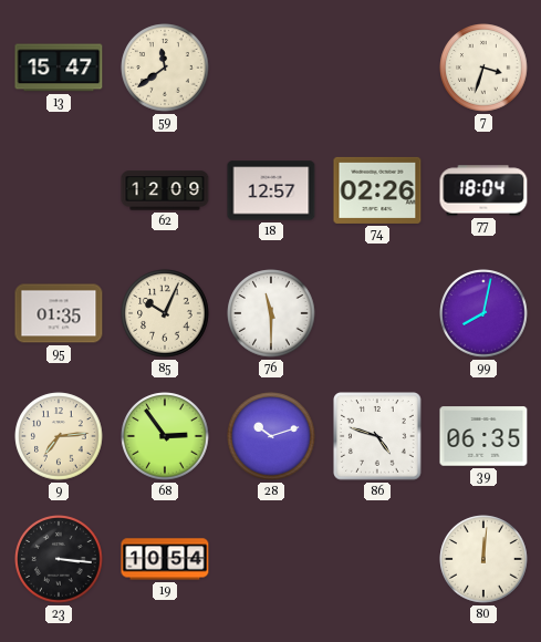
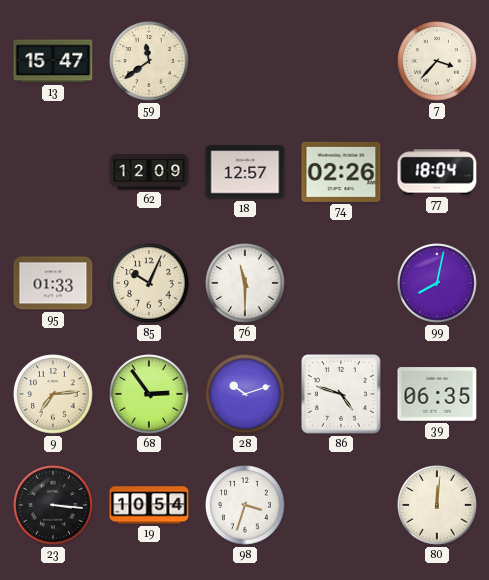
7: 3:33 -> 3:37 (437, 61)
95: 01:35 -> 01:33 (53, 283)
98: none -> 3:33 (245, 505)
